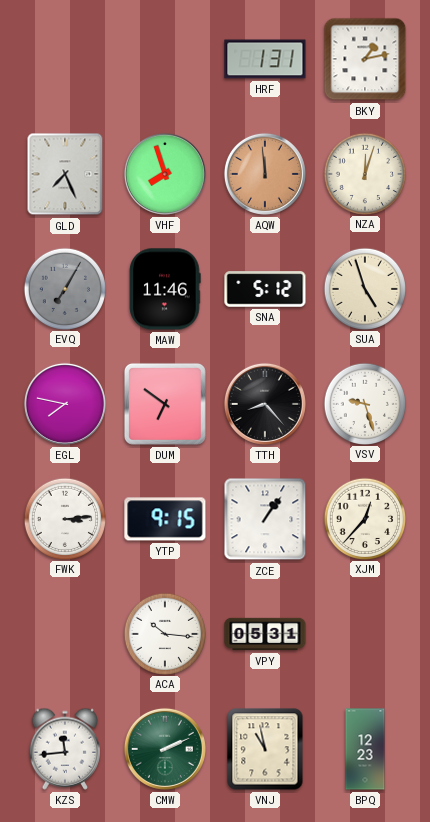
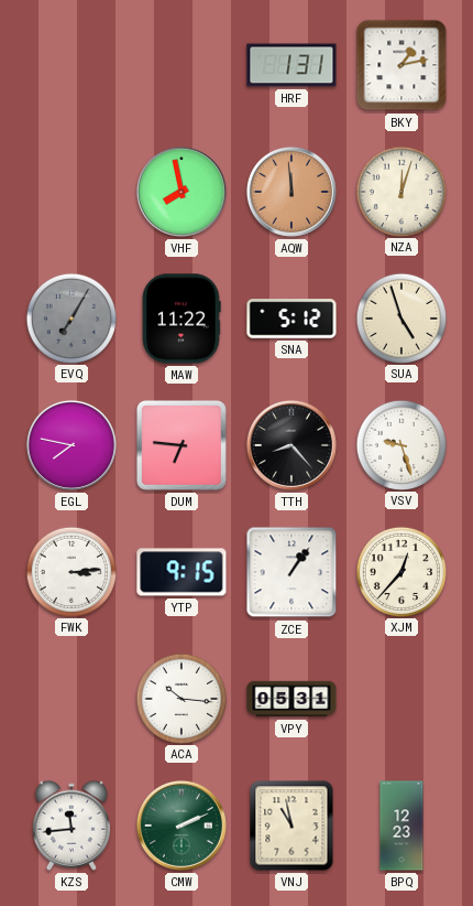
GLD: 7:26 -> none (65, 174)
VHF: 7:57 -> 7:58 (182, 192)
MAW: 11:46 -> 11:22 (182, 319)
DUM: 6:51 -> 6:46 (182, 445)
